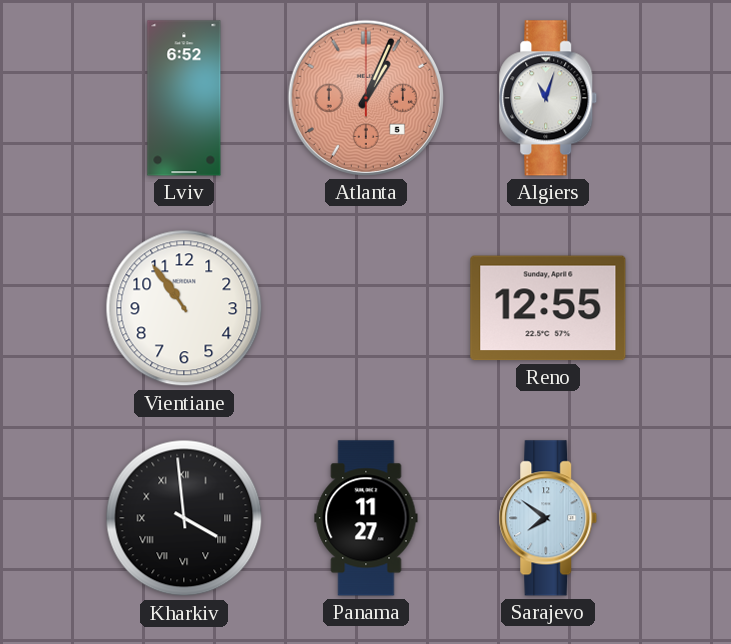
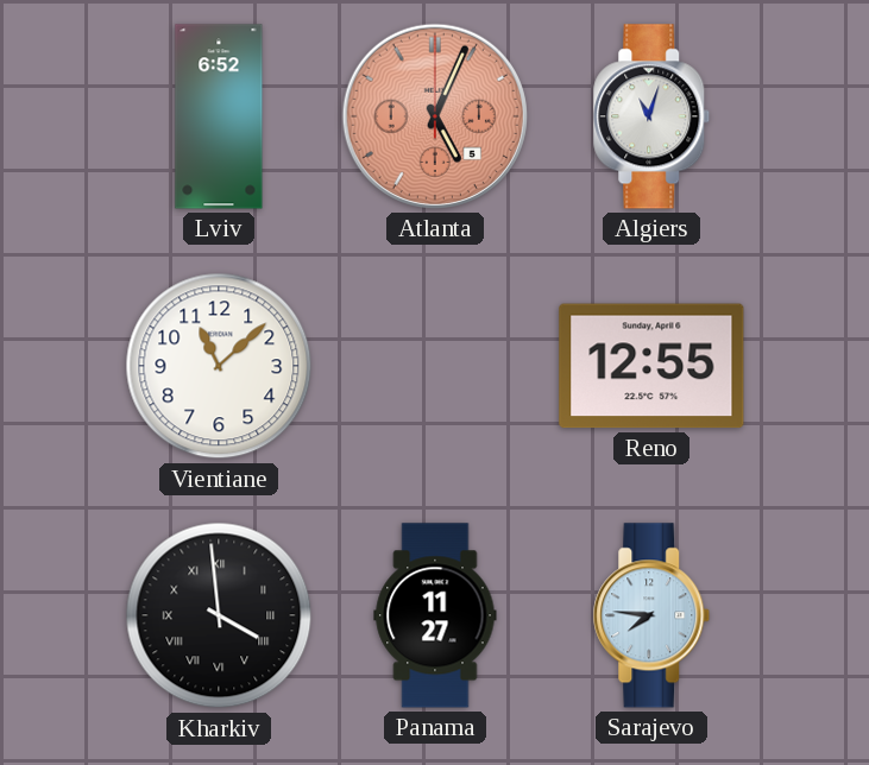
Atlanta: 1:04 -> 5:04 (435, 116)
Vientiane: 10:54 -> 11:08 (219, 366)
Sarajevo: 7:51 -> 7:46 (651, 615)
